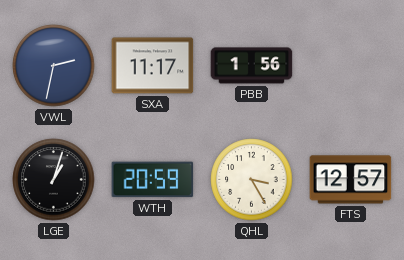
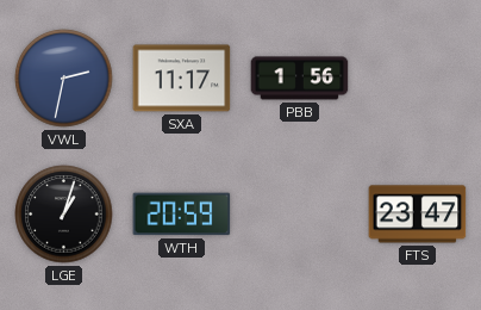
QHL: 3:25 -> none (252, 180)
FTS: 12:57 -> 23:47 (418, 215)
